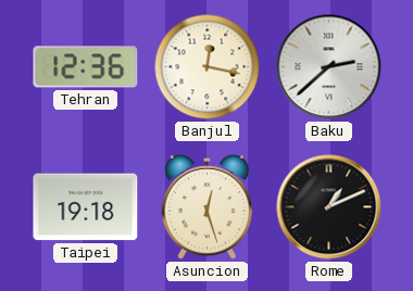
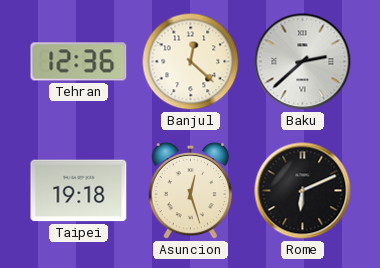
Banjul: 12:17 -> 12:22 (191, 62)
Rome: 1:11 -> 6:11 (303, 191)
